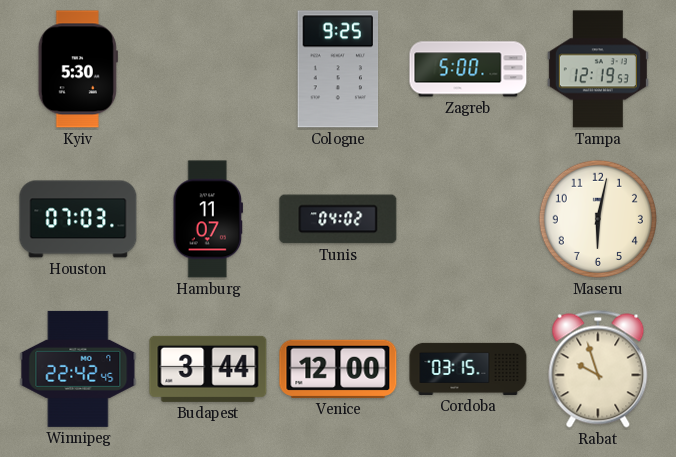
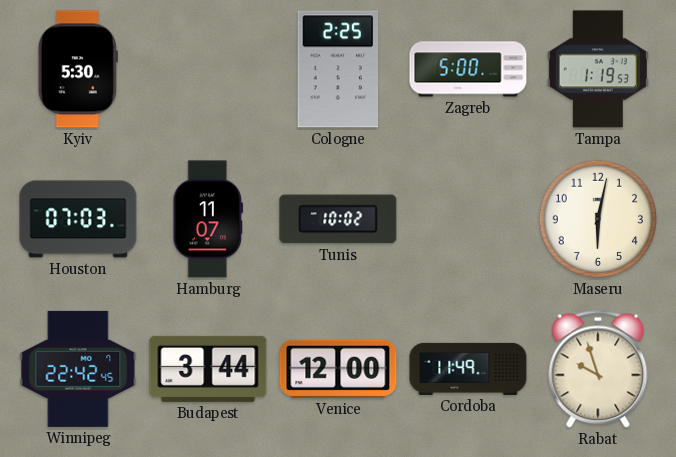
Cologne: 9:25 -> 2:25 (338, 69)
Tampa: 12:19 -> 1:19 (598, 69)
Tunis: 04:02 -> 10:02 (338, 219)
Cordoba: 03:15 -> 11:49 (468, 369)
